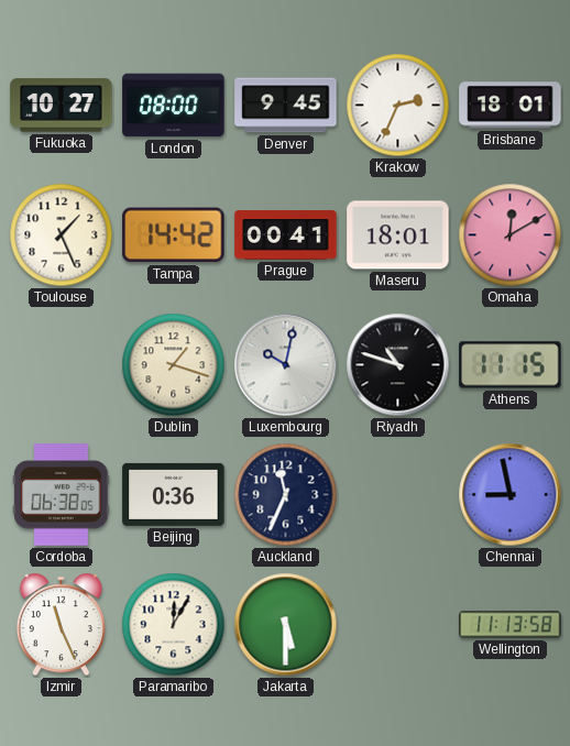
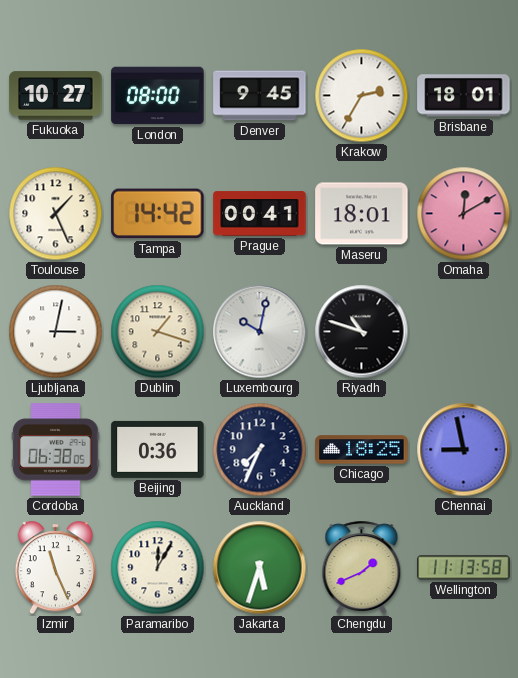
Krakow: 2:34 -> 2:35 (362, 96)
Ljubljana: none -> 3:02 (56, 332)
Athens: 11:15 -> none (511, 365)
Auckland: 11:34 -> 7:34 (260, 450)
Chicago: none -> 18:25 (362, 450)
Jakarta: 5:30 -> 5:33 (260, 568)
Chengdu: none -> 1:41 (362, 568)
